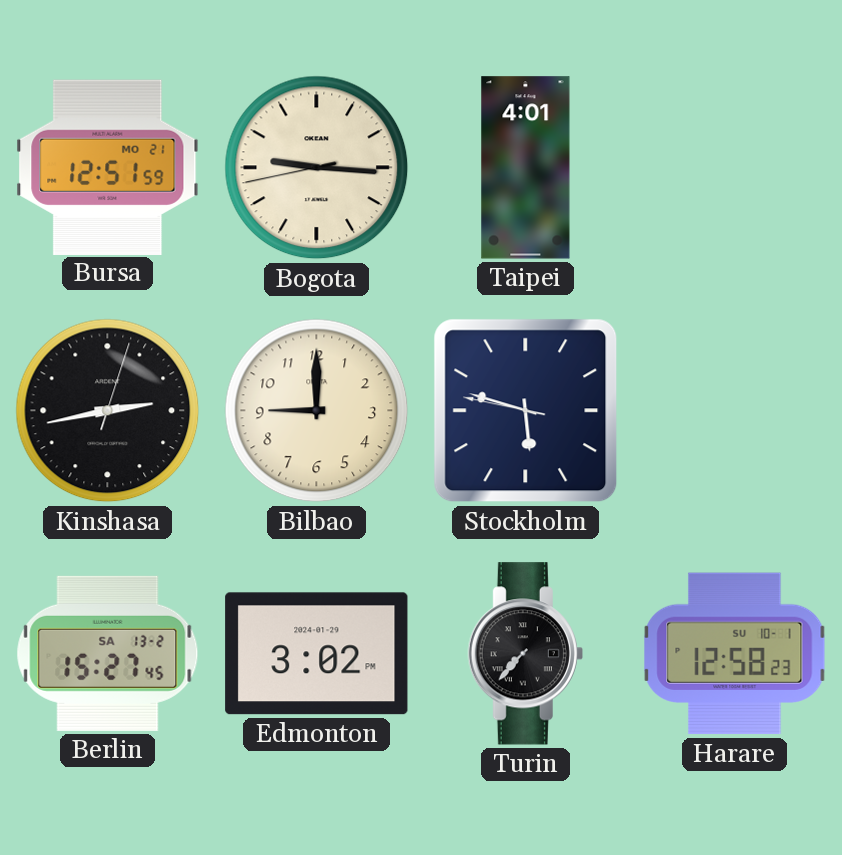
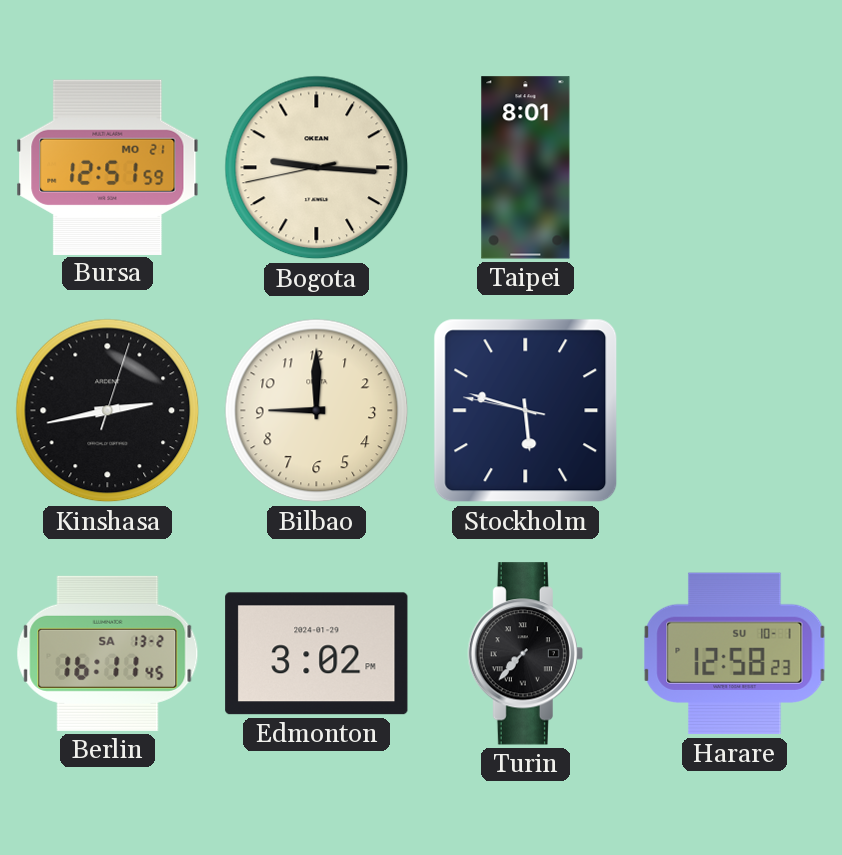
Taipei: 4:01 -> 8:01 (526, 168)
Berlin: 15:27 -> 16:11 (108, 653)
